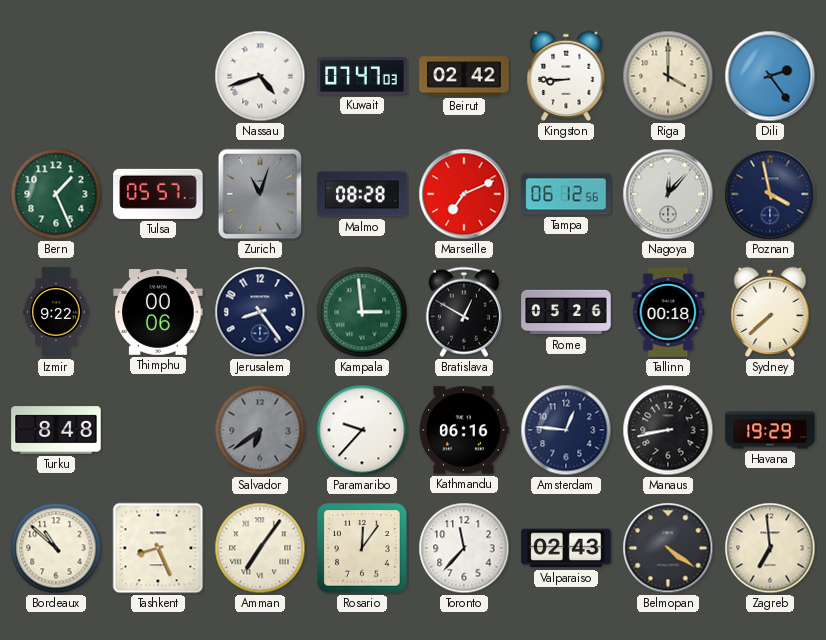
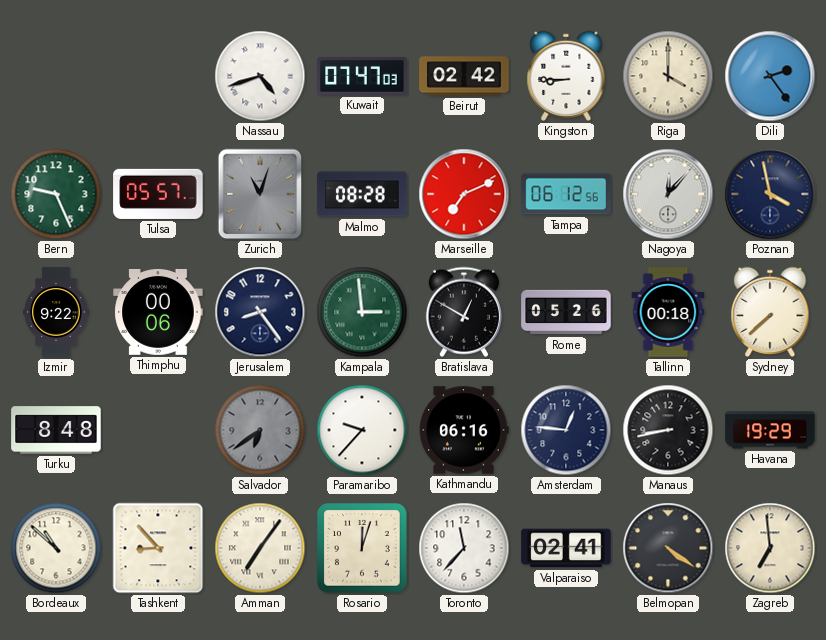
Bern: 1:26 -> 9:26 (56, 194)
Tashkent: 8:26 -> 8:53 (158, 548)
Rosario: 12:06 -> 12:03 (362, 548)
Valparaiso: 02:43 -> 02:41 (566, 548)
